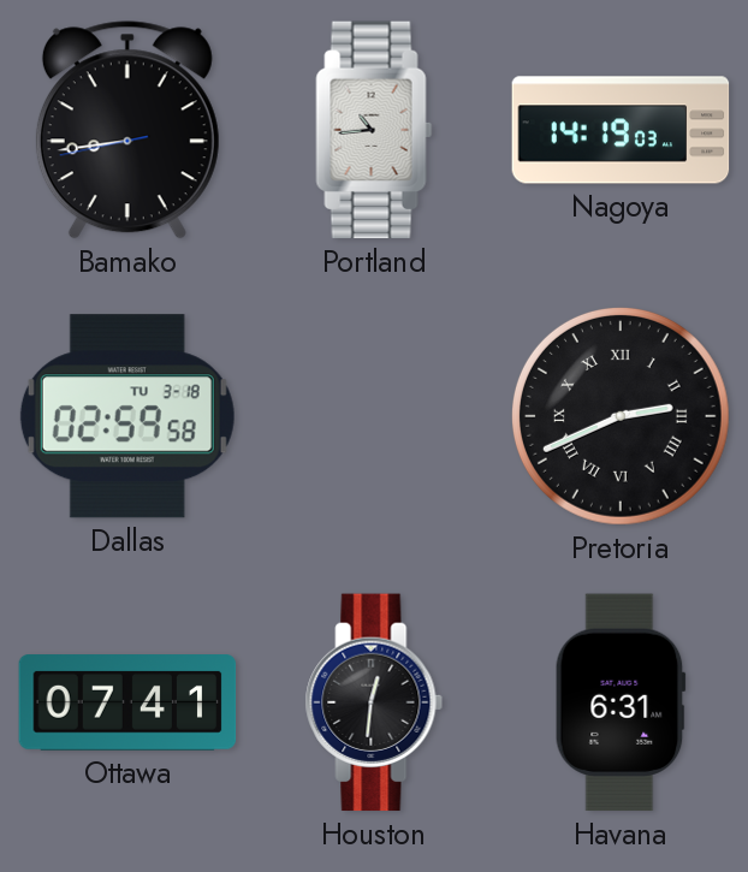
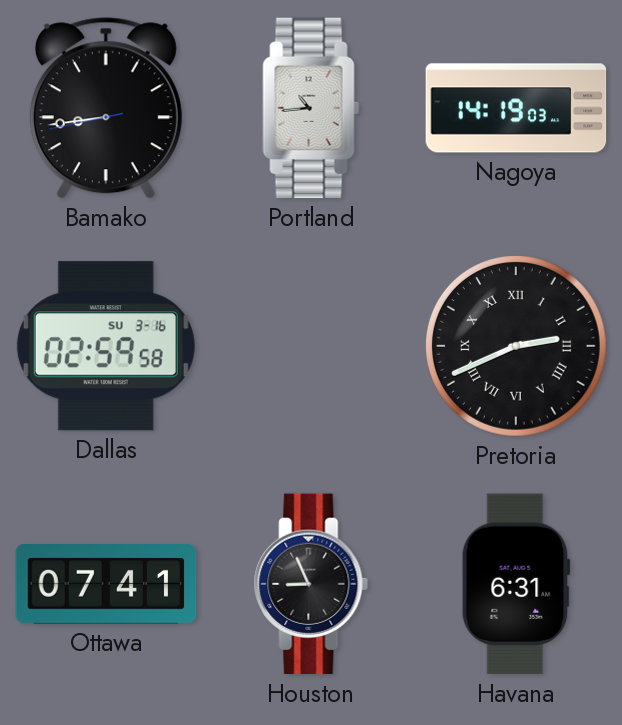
Dallas date: TU 3-18 -> SU 3-16 (106, 346)
Houston: 12:31 -> 8:56 (311, 584)
